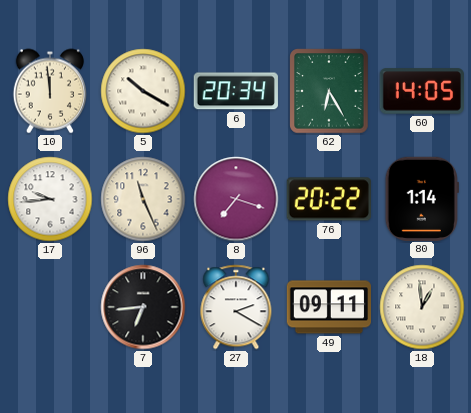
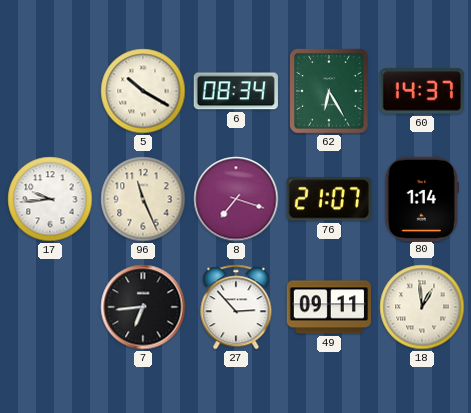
10: 11:59 -> none (50, 91)
6: 20:34 -> 08:34 (236, 91)
60: 14:05 -> 14:37 (422, 91)
76: 20:22 -> 21:07 (329, 199)
27: 2:20 -> 2:53 (236, 307)
